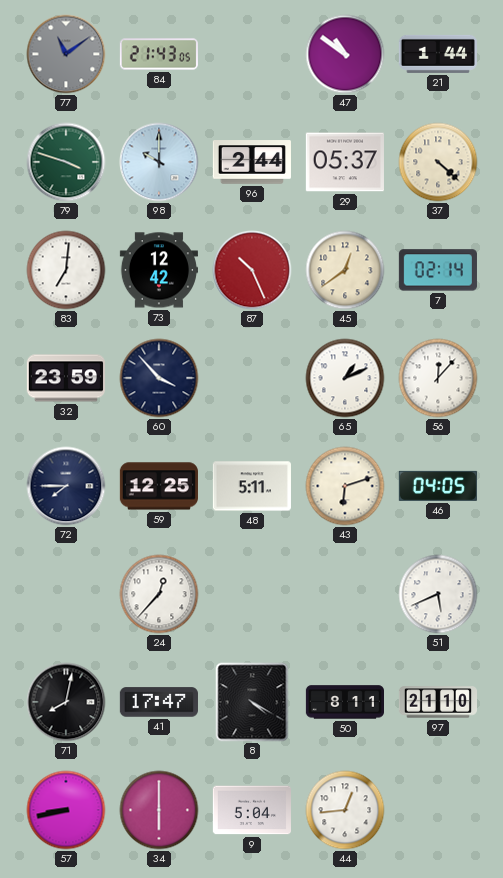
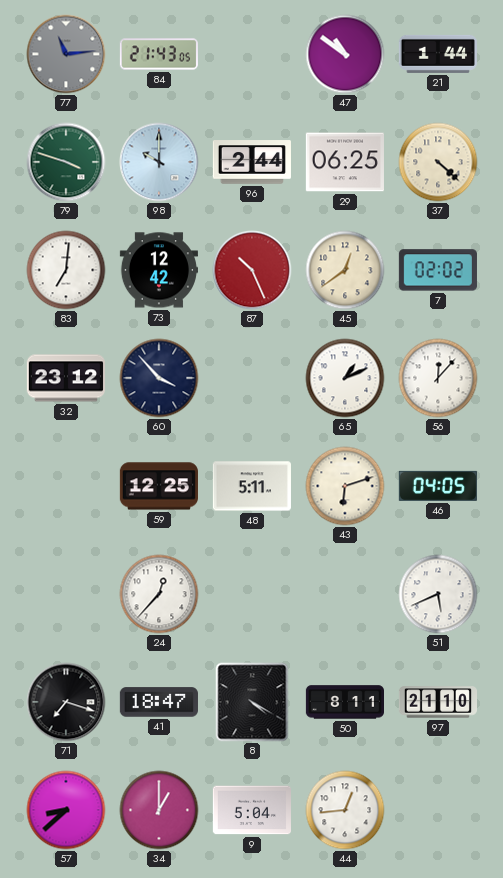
77: 11:09 -> 11:14 (66, 54)
29: 05:37 -> 06:25 (345, 162)
7: 02:14 -> 02:02 (438, 270)
32: 23:59 -> 23:12 (65, 378)
72: 7:45 -> none (66, 486)
71: 8:02 -> 7:18 (66, 702)
41: 17:47 -> 18:47 (159, 702)
57: 8:43 -> 8:38 (66, 810)
34: 6:00 -> 1:00 (159, 810)
